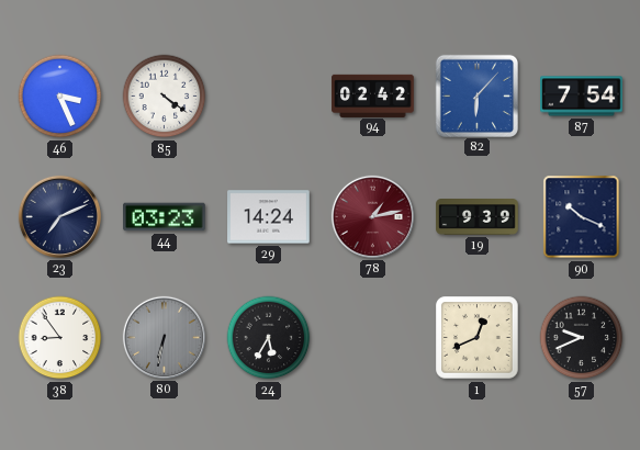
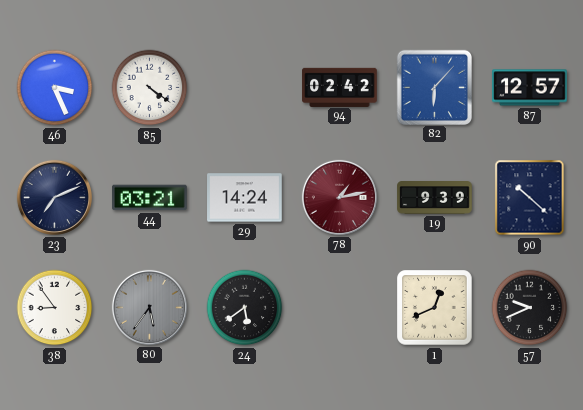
87: 7:54 -> 12:57 (530, 88)
44: 03:23 -> 03:21 (150, 198)
90: 10:19 -> 10:22 (530, 198)
80: 6:32 -> 5:36 (149, 307)
24: 5:35 -> 5:39 (245, 308)
